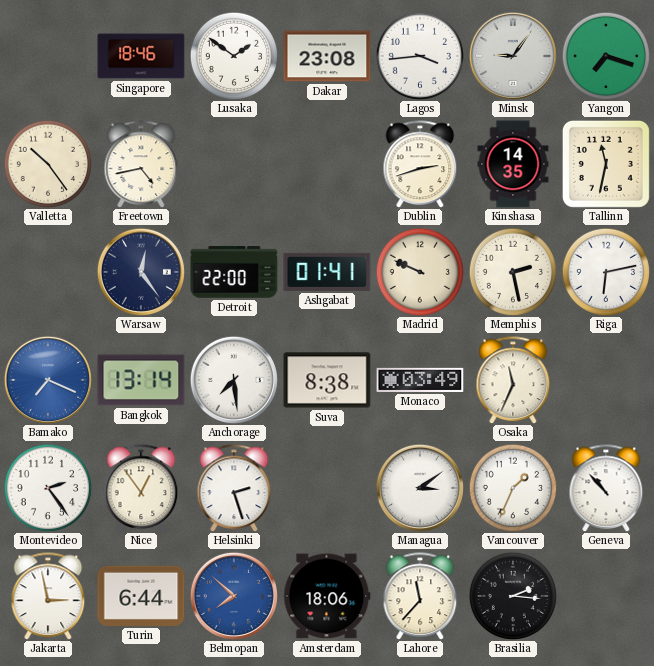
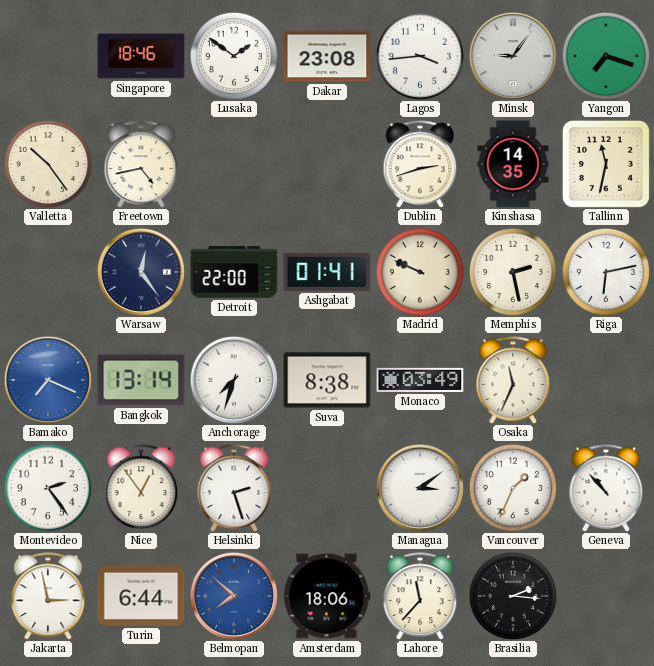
Anchorage: 7:29 -> 7:33 (234, 380)
